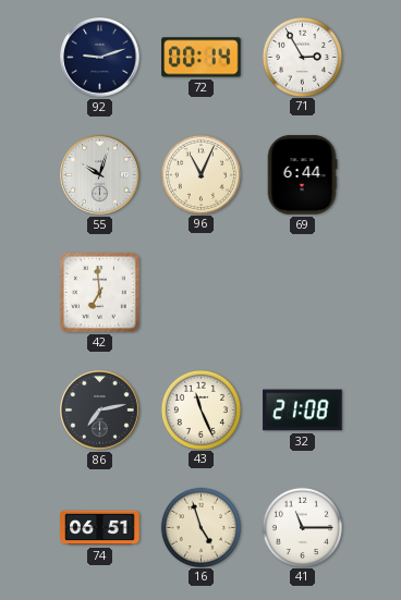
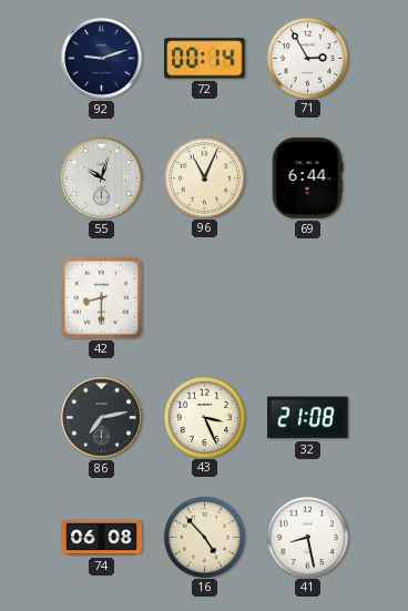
42: 6:59 -> 8:30 (101, 297)
43: 11:26 -> 3:26 (204, 417)
74: 06:51 -> 06:08 (102, 538)
16: 4:57 -> 4:53 (204, 537)
41: 11:15 -> 8:28 (307, 537)
